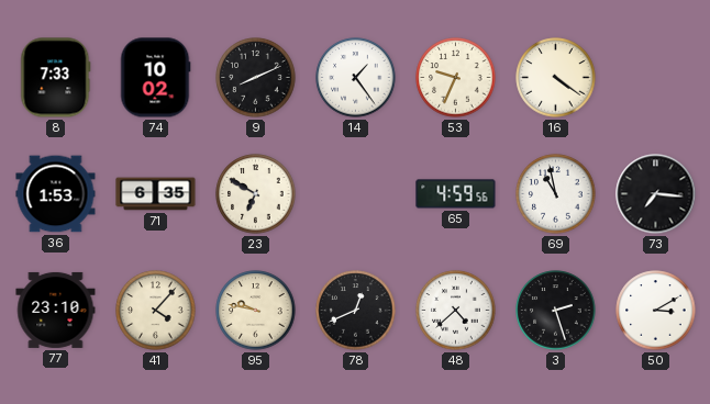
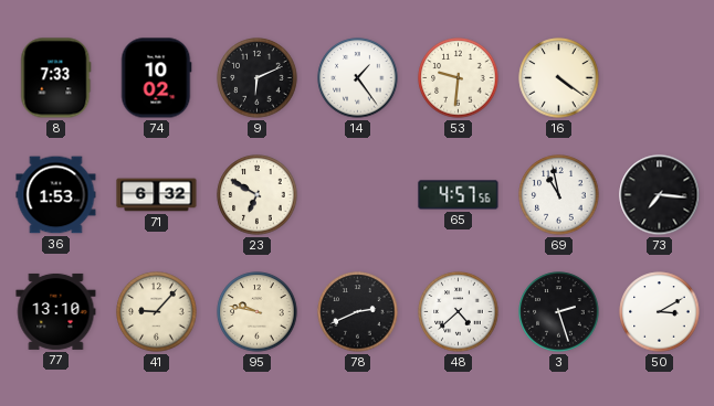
9: 8:11 -> 6:11 (258, 78)
53: 9:34 -> 9:31 (459, 78)
71: 6:35 -> 6:32 (157, 195)
65: 4:59 -> 4:57 (459, 195)
77: 23:10 -> 13:10 (56, 311)
41: 4:07 -> 9:07 (157, 312)
78: 12:41 -> 2:41 (358, 312)
